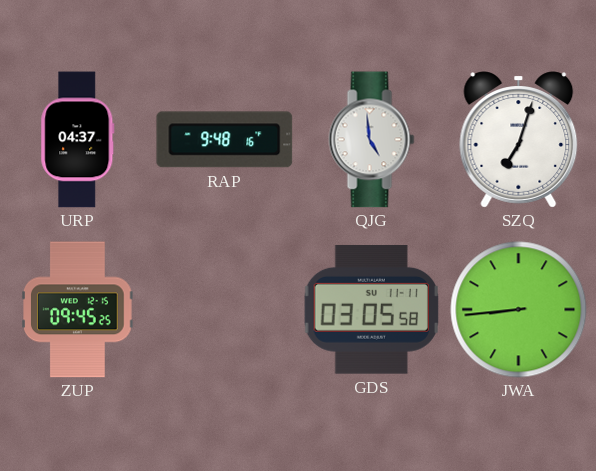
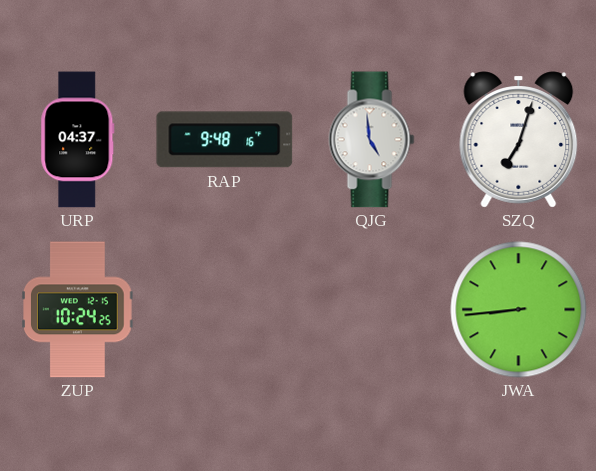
ZUP: 09:45 -> 10:24 (78, 310)
GDS: 03:05 -> none (371, 309)
